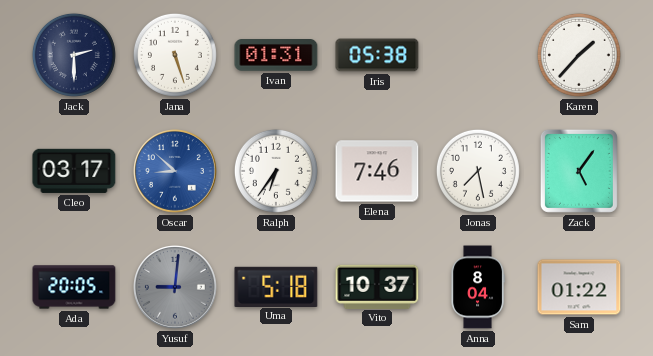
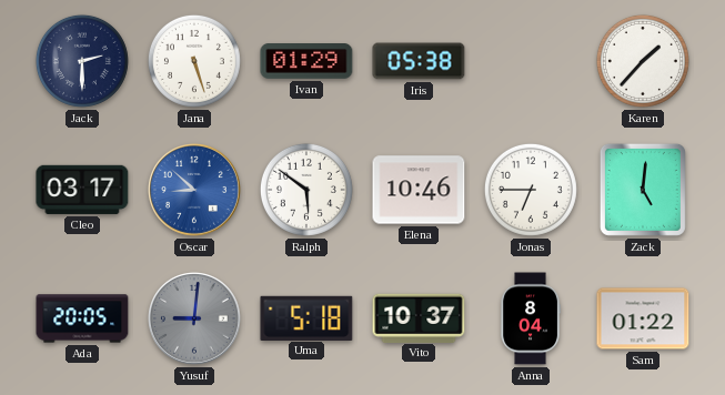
Ivan: 01:31 -> 01:29 (306, 61)
Ralph: 6:36 -> 5:51 (306, 190)
Elena: 7:46 -> 10:46 (419, 190)
Jonas: 7:28 -> 6:45 (531, 190)
Zack: 5:06 -> 5:01 (643, 190)
